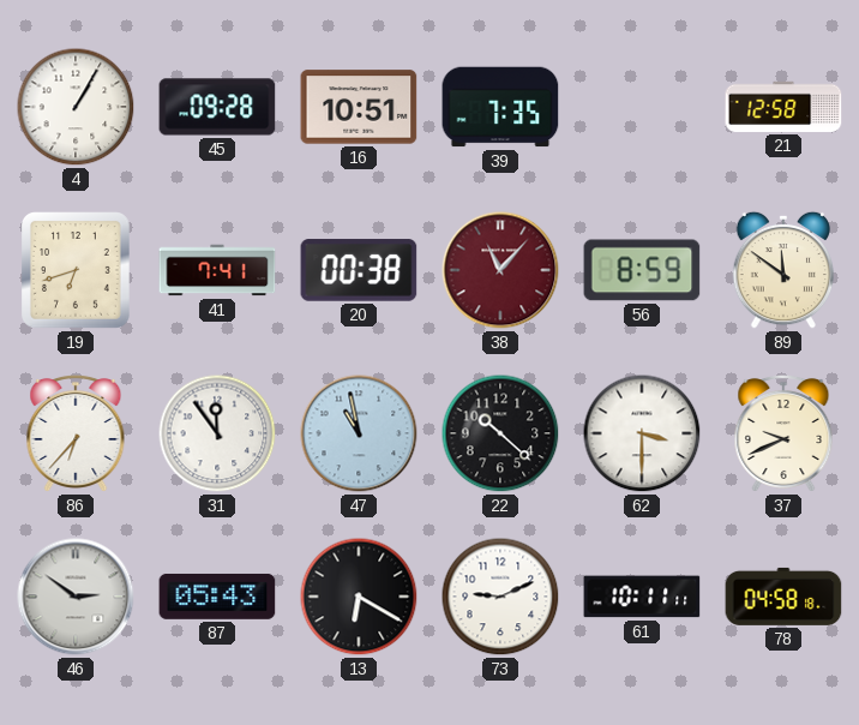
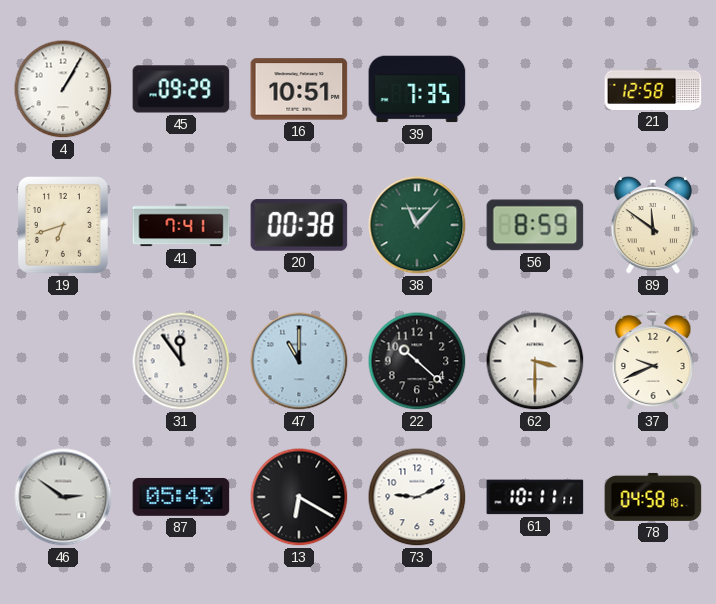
45: 09:28 -> 09:29 (181, 89)
38 dial: burgundy -> green (417, 225)
86: 6:37 -> none (76, 433)
47: 10:58 -> 11:00 (299, 361)
